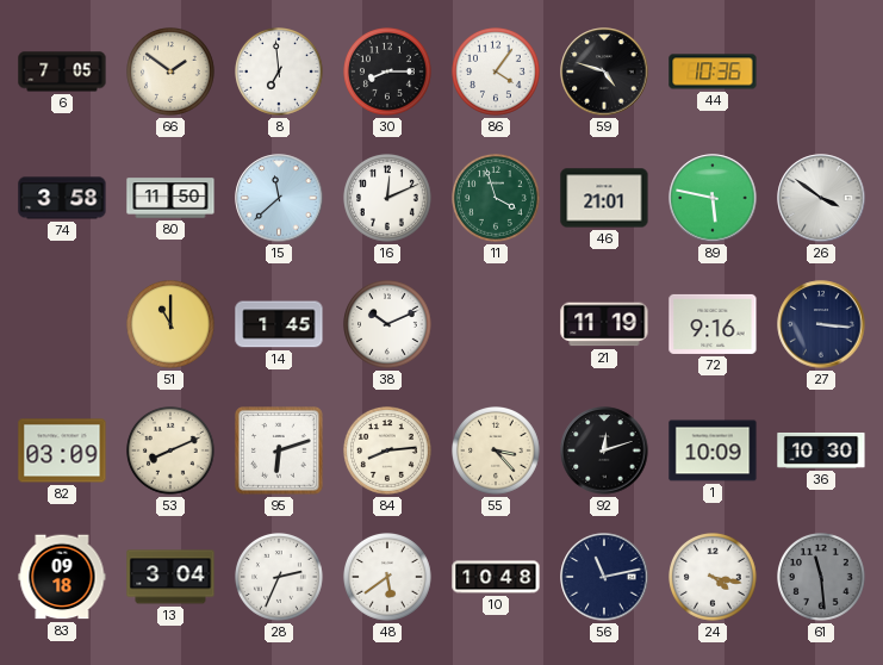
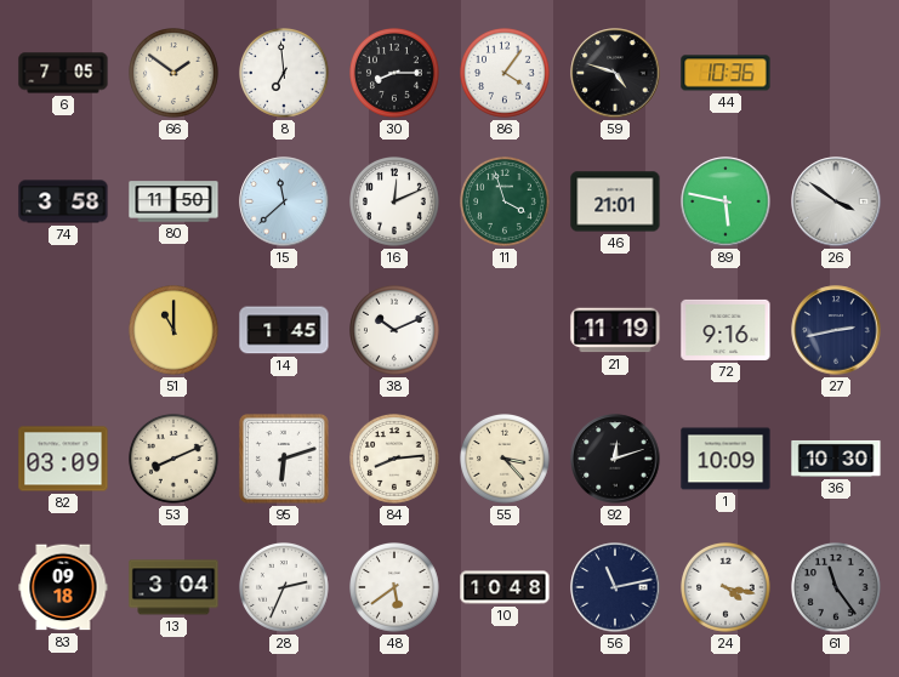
27: 3:16 -> 2:43 (836, 330)
61: 11:29 -> 11:24 (837, 588)
